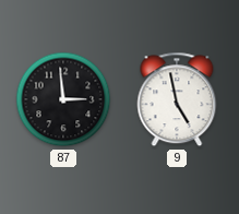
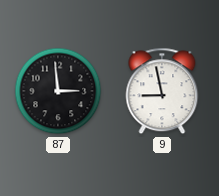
9: 4:58 -> 8:58 (162, 91)
